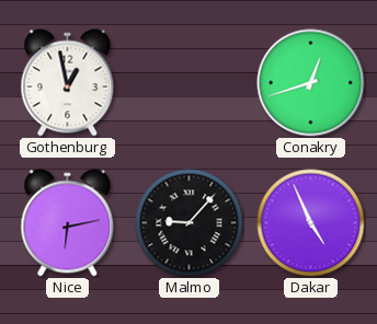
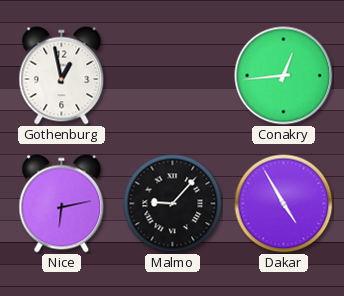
Conakry: 12:42 -> 12:44 (284, 76)
Dakar: 4:56 -> 4:55 (284, 204)
